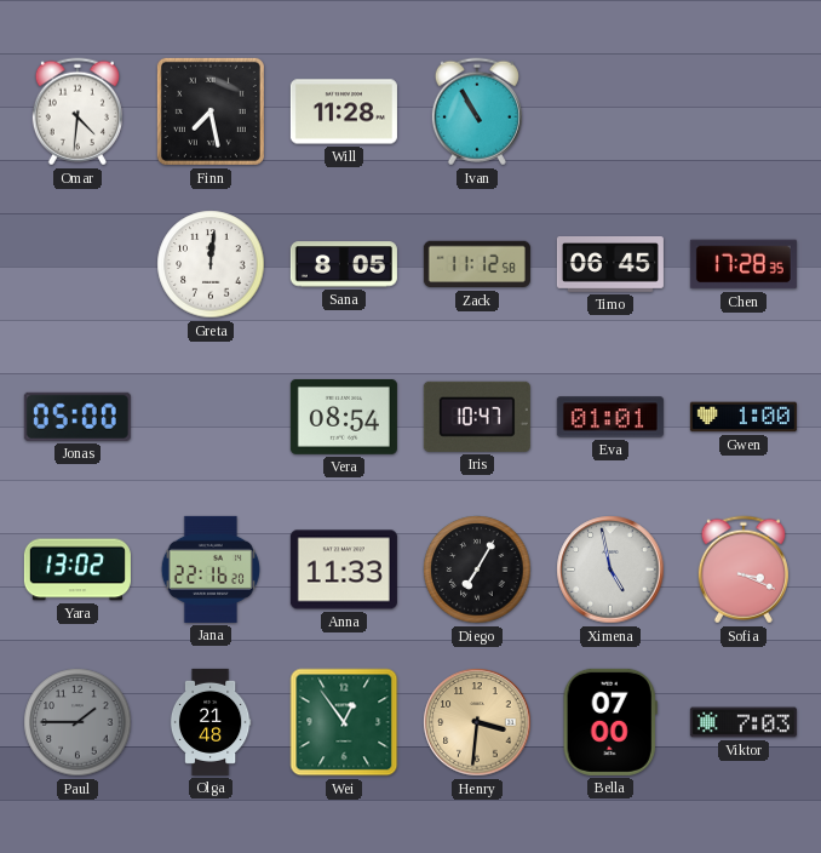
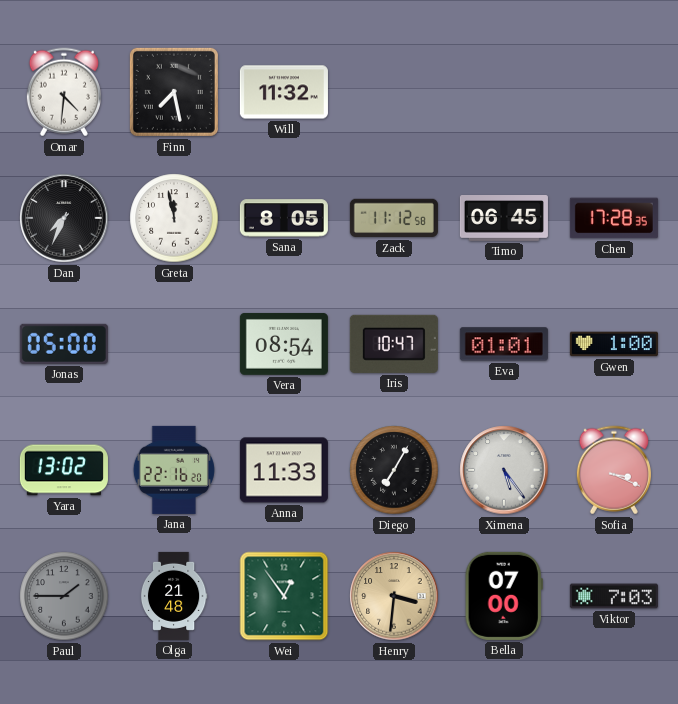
Will: 11:28 -> 11:32 (284, 92)
Ivan: 10:55 -> none (477, 111)
Dan: none -> 7:34 (64, 218)
Greta: 12:01 -> 11:58 (174, 218)
Ximena: 4:58 -> 5:24 (504, 470)
